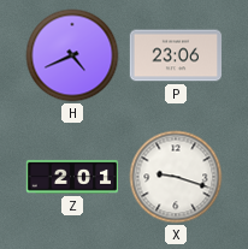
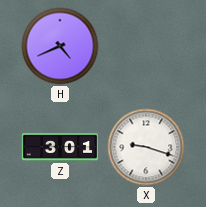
P: 23:06 -> none (175, 55)
Z: 2:01 -> 3:01 (60, 147)
